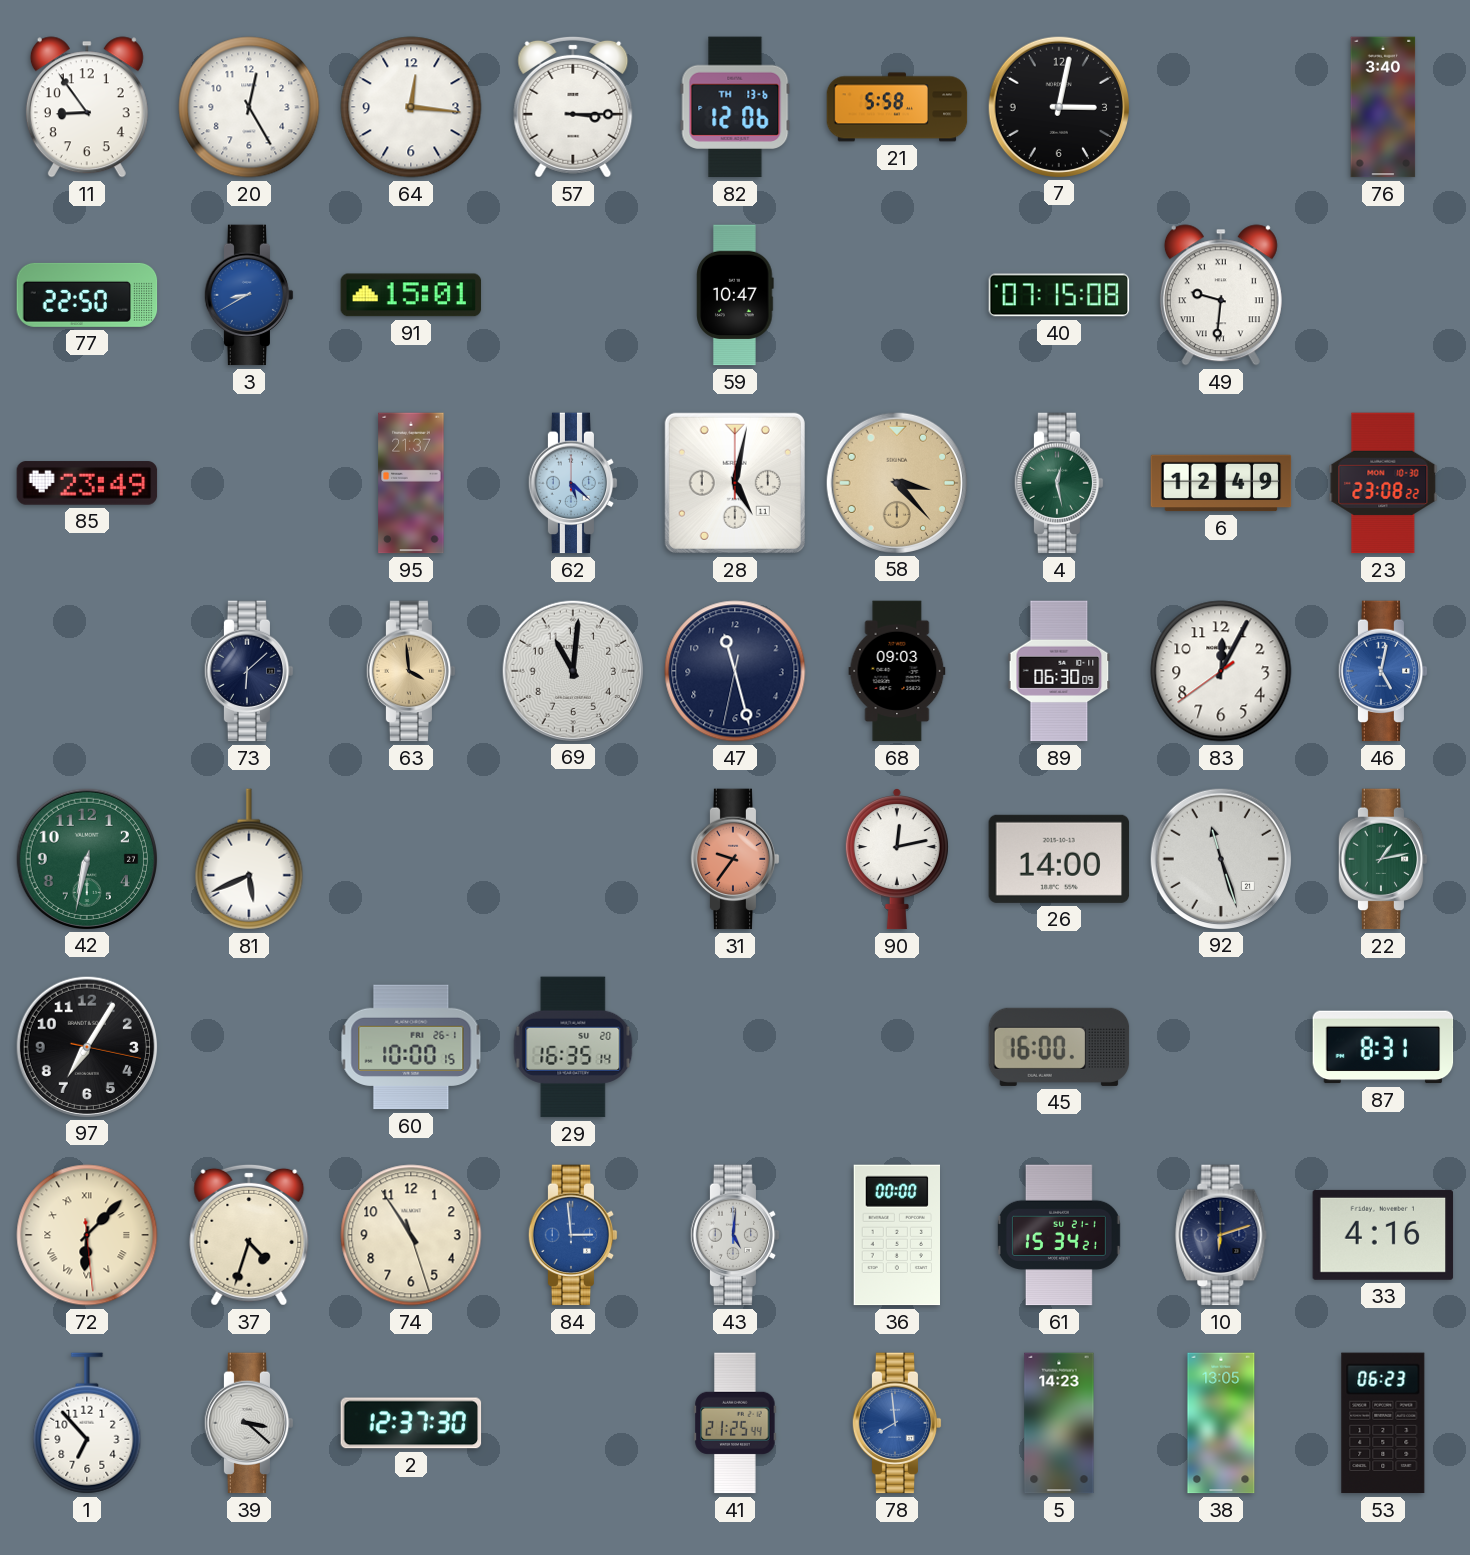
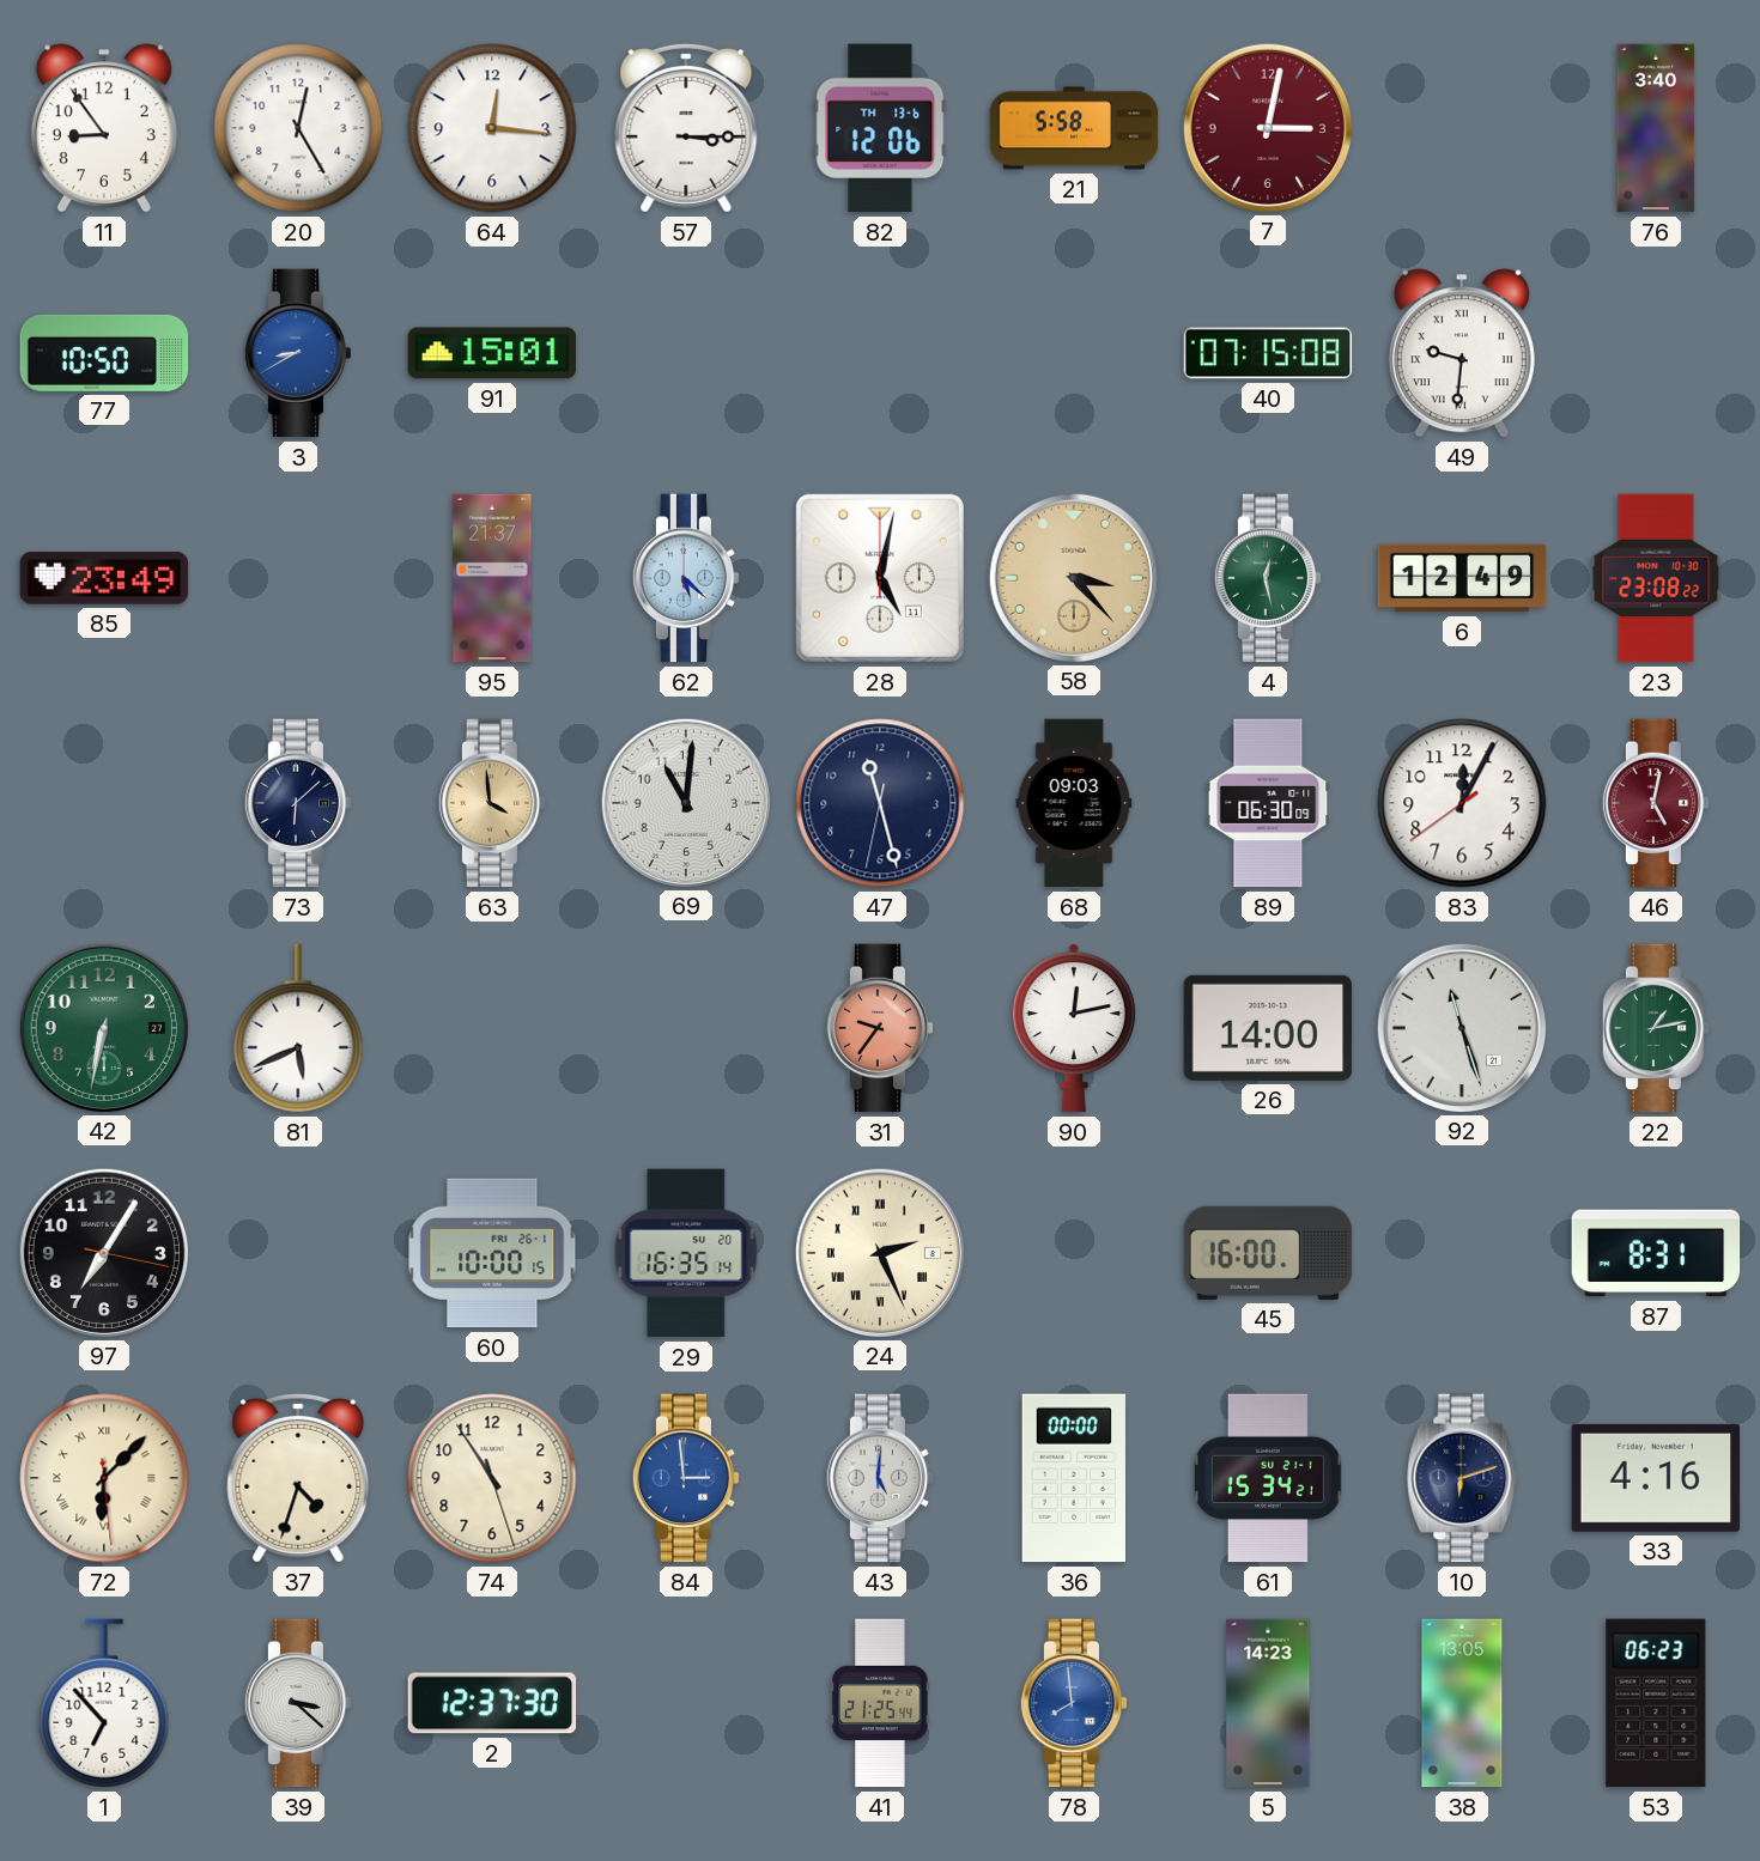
7 dial: black -> burgundy (1267, 127)
77: 22:50 -> 10:50 (104, 353)
59: 10:47 -> none (735, 295)
46 dial: blue -> burgundy (1656, 803)
24: none -> 2:26 (879, 1252)
